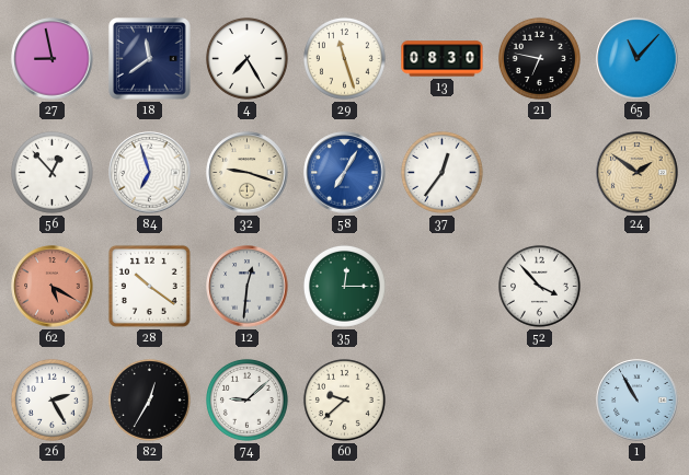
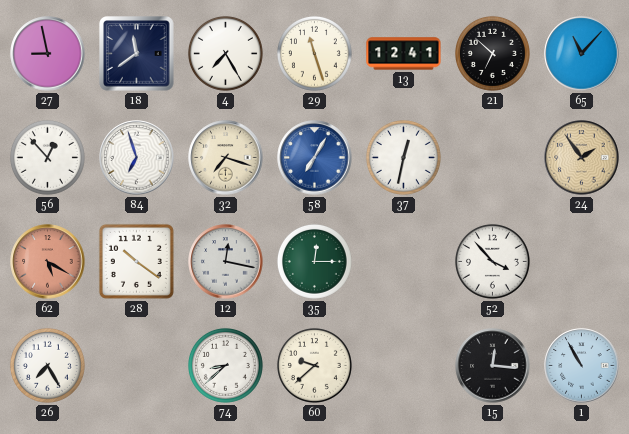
13: 08:30 -> 12:41 (404, 54)
21: 6:47 -> 6:52 (492, 53)
32: 9:18 -> 7:18 (226, 158)
37: 12:36 -> 12:32 (403, 157)
24: 1:51 -> 1:54 (582, 158)
12: 12:31 -> 12:17 (226, 262)
26: 2:25 -> 7:25 (47, 365)
82: 12:35 -> none (149, 399)
74: 9:08 -> 8:38 (225, 365)
15: none -> 12:16 (493, 366)
